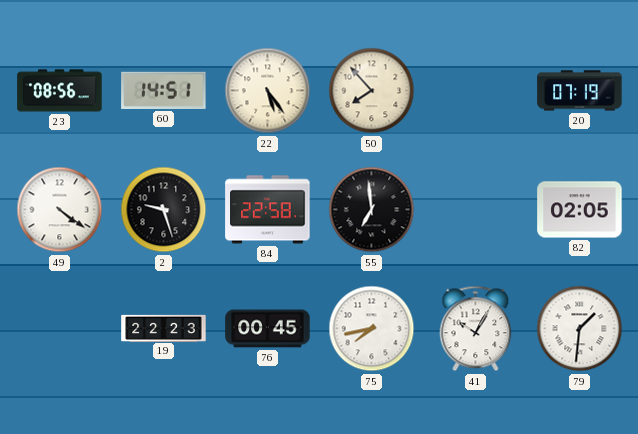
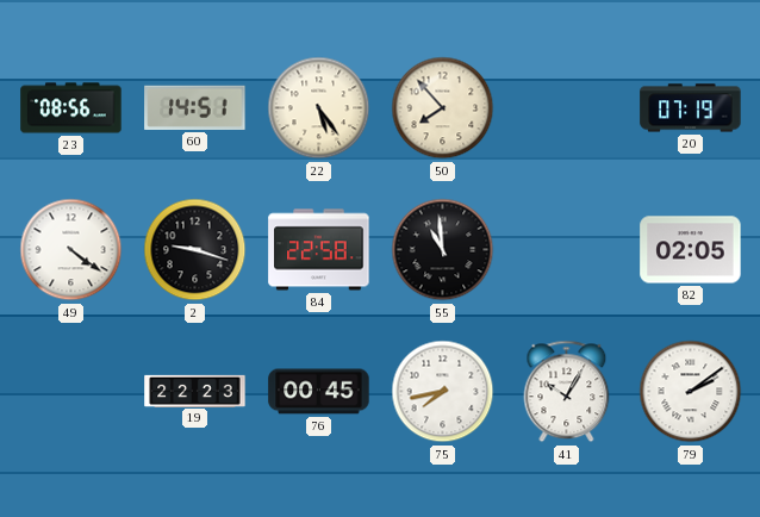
2: 9:27 -> 9:18 (195, 250)
55: 6:59 -> 10:59 (443, 250)
79: 1:31 -> 2:09 (691, 392)
